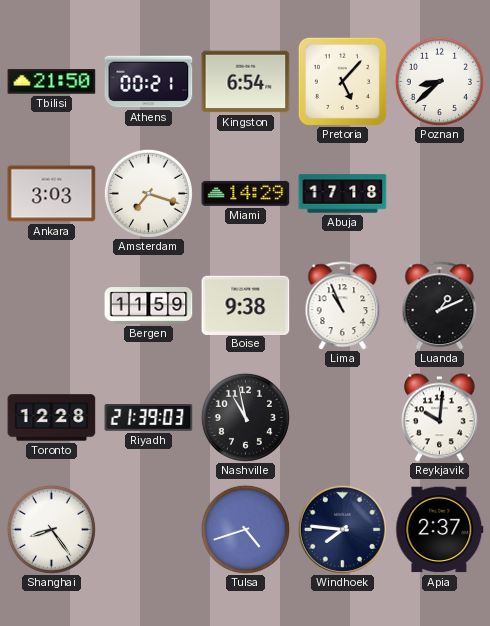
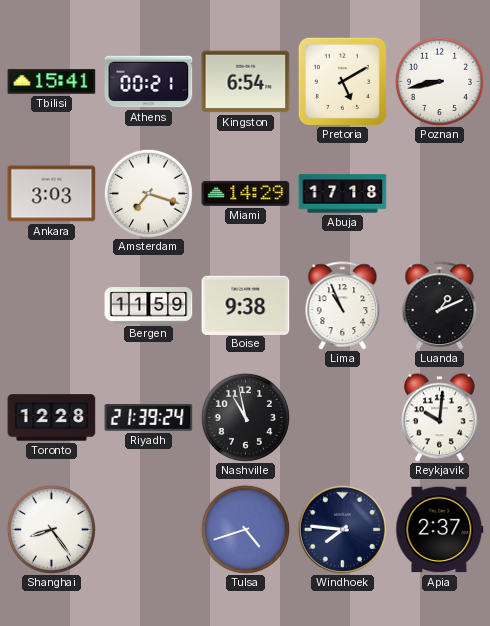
Tbilisi: 21:50 -> 15:41 (52, 82)
Pretoria: 5:07 -> 5:10 (342, 81)
Poznan: 8:38 -> 8:43 (439, 81)
Riyadh: 21:39:03 -> 21:39:24 (149, 418)
